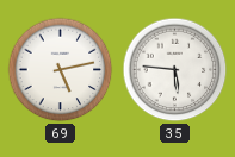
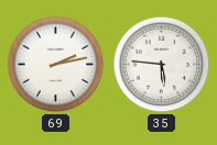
69: 5:13 -> 2:13 (56, 65)
